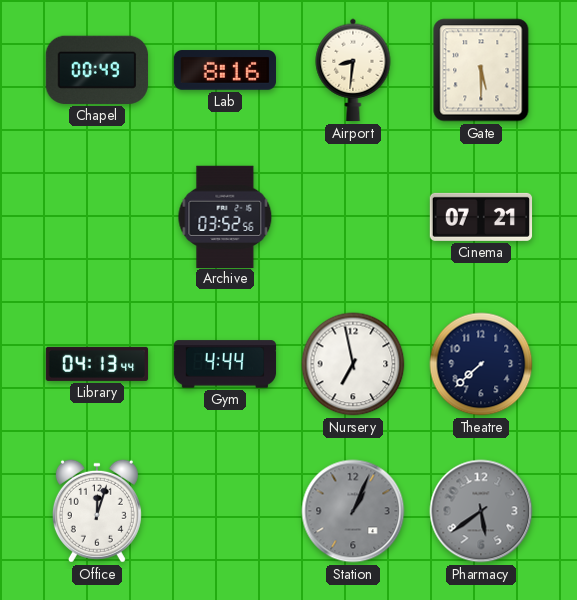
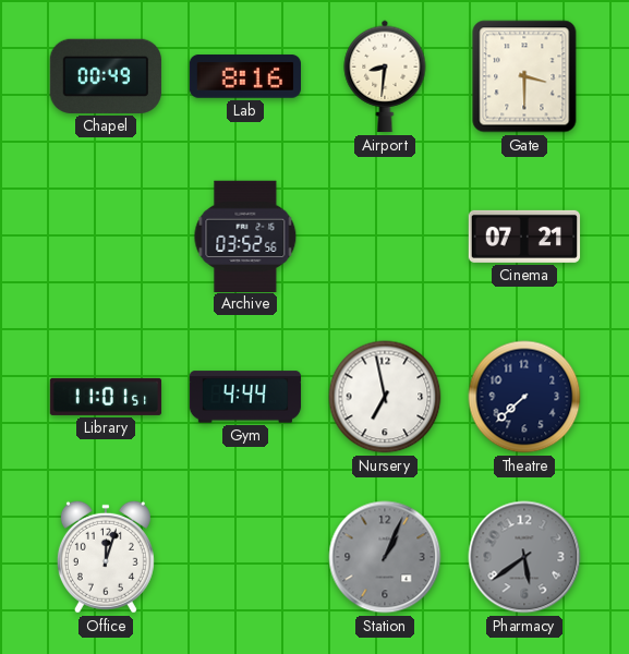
Gate: 5:30 -> 3:30 (524, 76)
Library: 04:13 -> 11:01 (106, 397)
